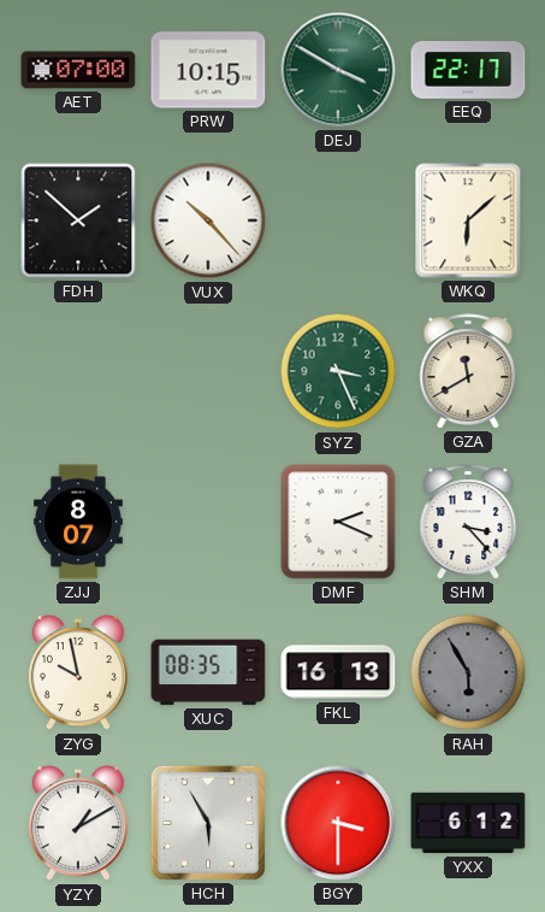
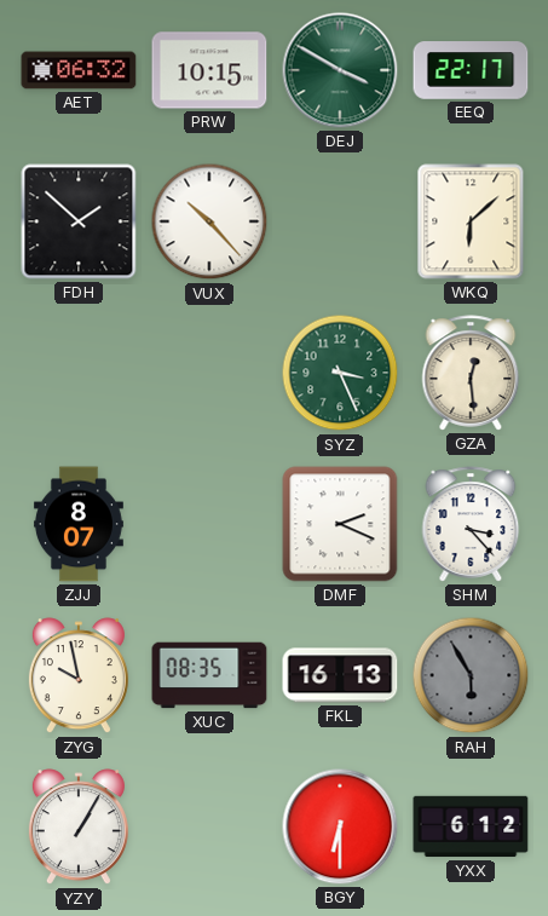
AET: 07:00 -> 06:32 (79, 70)
GZA: 11:40 -> 12:29 (471, 373)
YZY: 1:10 -> 1:05 (79, 828)
HCH: 5:55 -> none (208, 823)
BGY: 3:30 -> 6:30 (340, 826)
